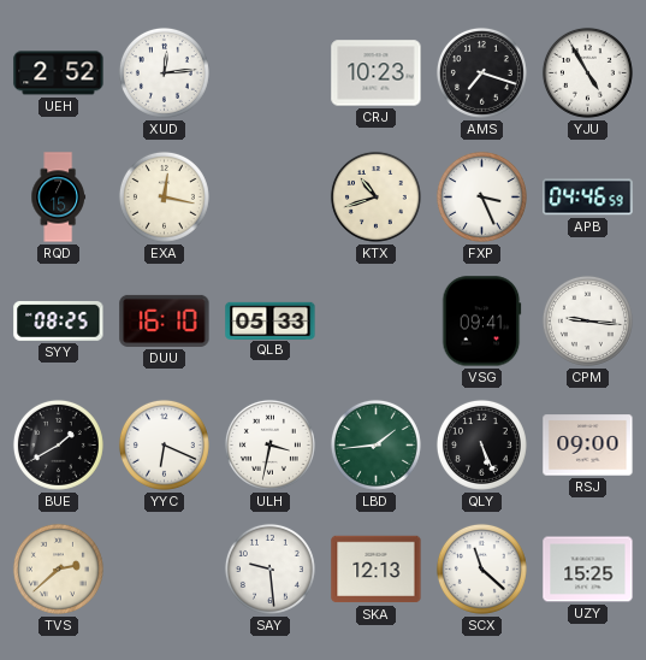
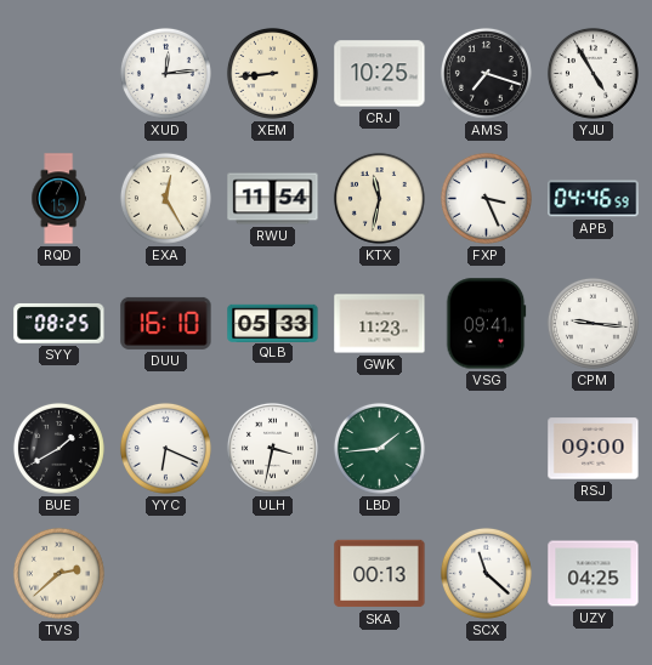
UEH: 2:52 -> none (59, 73)
XEM: none -> 8:44 (272, 73)
CRJ: 10:23 -> 10:25 (380, 74)
EXA: 12:17 -> 12:25 (165, 198)
RWU: none -> 11:54 (273, 199)
KTX: 10:42 -> 11:32 (379, 198)
GWK: none -> 11:23 (380, 324)
QLY: 5:26 -> none (481, 444)
SAY: 9:29 -> none (269, 568)
SKA: 12:13 -> 00:13 (380, 574)
UZY: 15:25 -> 04:25 (594, 574)
